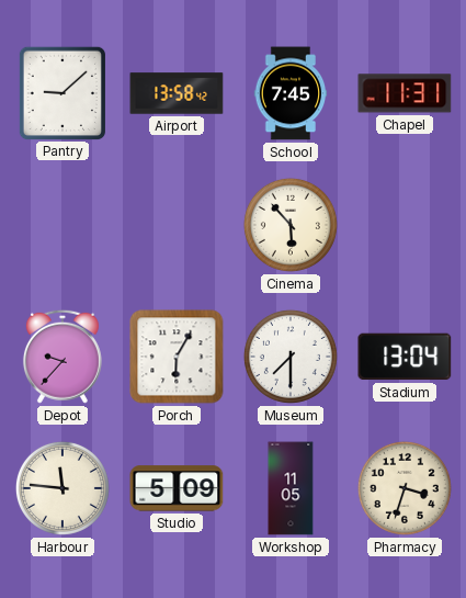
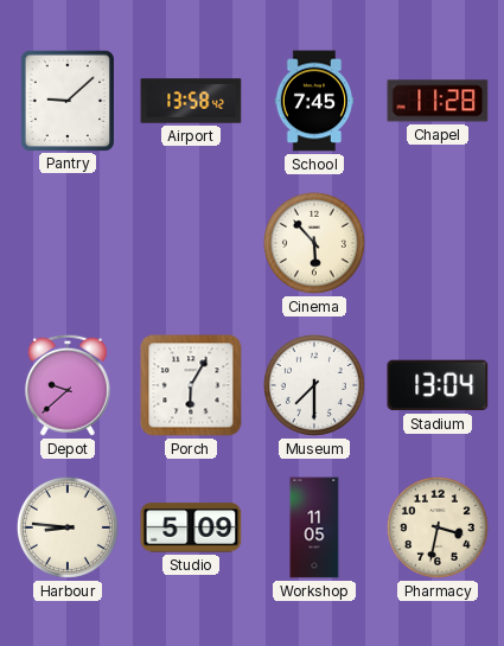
Chapel: 11:31 -> 11:28 (438, 101)
Depot: 9:37 -> 9:38 (68, 385)
Harbour: 11:46 -> 8:46 (68, 527)
Pharmacy: 3:33 -> 3:32 (438, 527)
